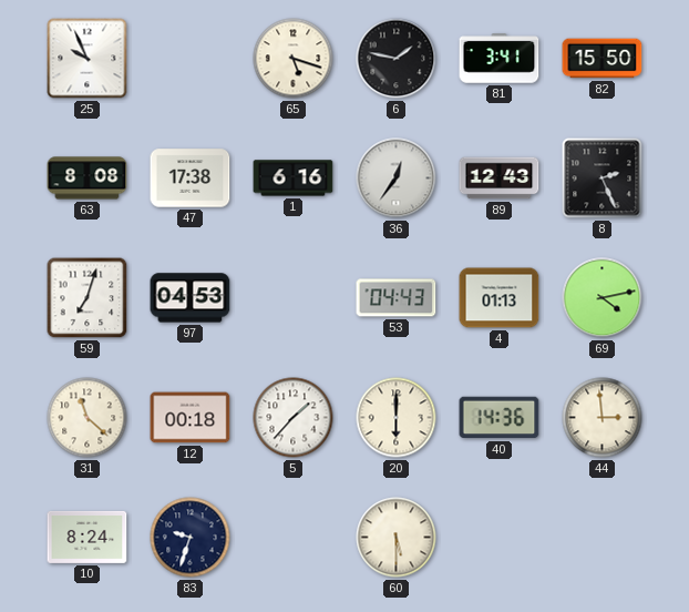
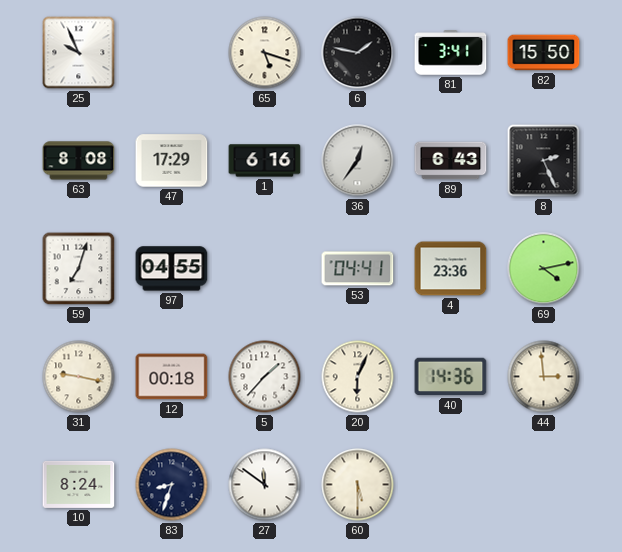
47: 17:38 -> 17:29 (172, 161)
89: 12:43 -> 6:43 (451, 161)
97: 04:53 -> 04:55 (172, 269)
53: 04:43 -> 04:41 (358, 269)
4: 01:13 -> 23:36 (451, 269)
31: 11:22 -> 9:17 (79, 377)
20: 6:00 -> 6:04 (358, 377)
83: 9:33 -> 8:33 (172, 485)
27: none -> 11:51 (265, 485)
